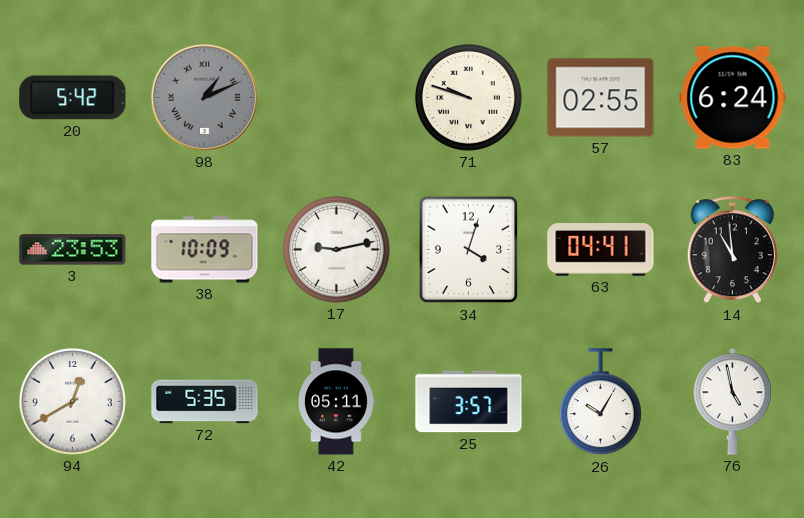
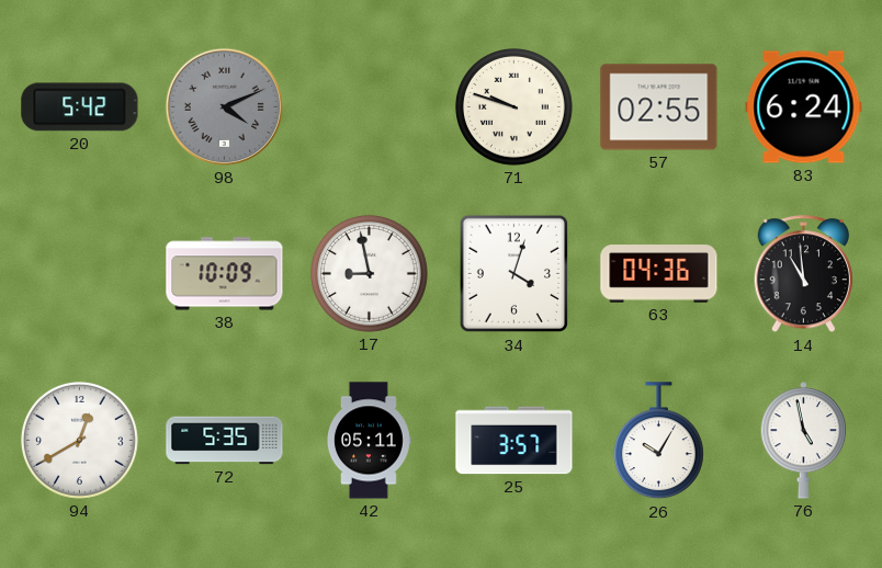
98: 1:11 -> 4:11 (224, 106)
3: 23:53 -> none (73, 250)
17: 9:13 -> 8:58 (369, 273)
63: 04:41 -> 04:36 (659, 274)
